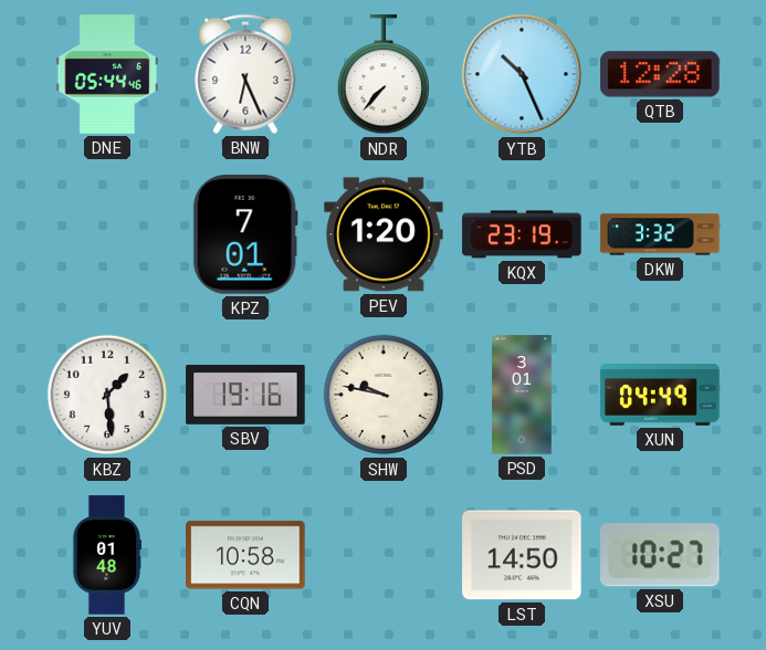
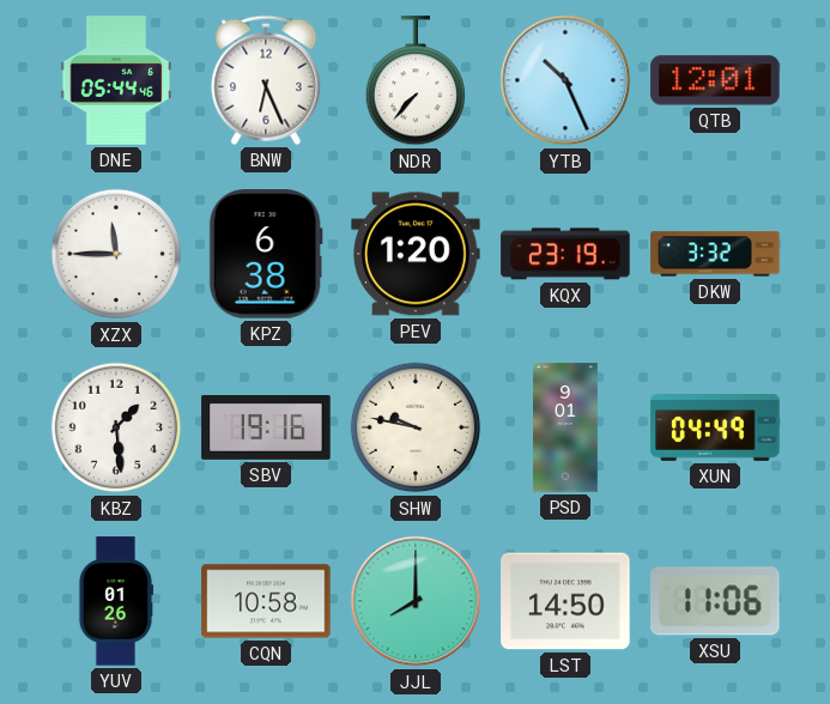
QTB: 12:28 -> 12:01 (715, 80)
XZX: none -> 11:45 (116, 254)
KPZ: 7:01 -> 6:38 (266, 254)
PSD: 3:01 -> 9:01 (567, 427)
YUV: 01:48 -> 01:26 (116, 601)
JJL: none -> 8:00 (416, 601)
XSU: 10:27 -> 11:06 (716, 601)
